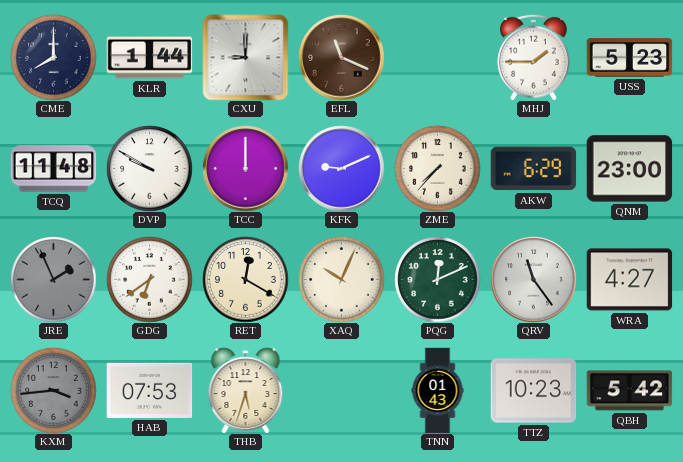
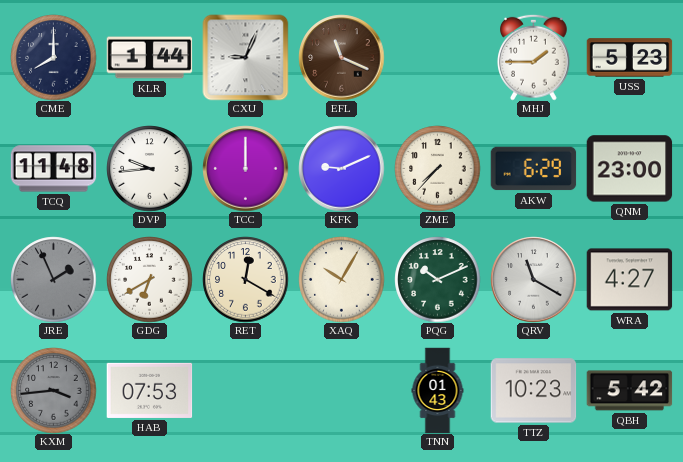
CXU: 9:00 -> 9:04 (245, 57)
DVP: 9:50 -> 9:44 (149, 168)
GDG: 6:39 -> 6:40 (149, 279)
XAQ: 10:04 -> 10:05 (341, 279)
PQG: 12:11 -> 10:11 (437, 279)
QRV: 11:24 -> 11:20 (533, 279)
THB: 5:33 -> none (246, 390)
